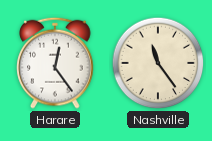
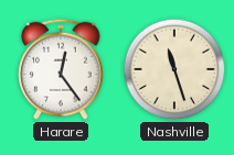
Nashville: 11:24 -> 11:27 (174, 69)
